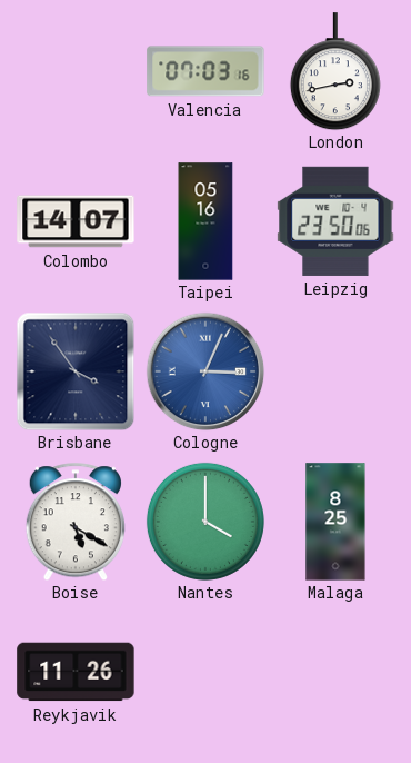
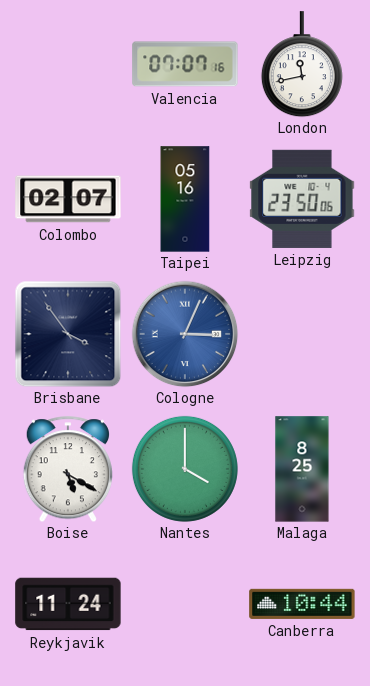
Valencia: 07:03 -> 07:07 (185, 64)
London: 2:43 -> 11:43 (302, 64)
Colombo: 14:07 -> 02:07 (68, 199)
Reykjavik: 11:26 -> 11:24 (68, 604)
Canberra: none -> 10:44 (302, 604)
